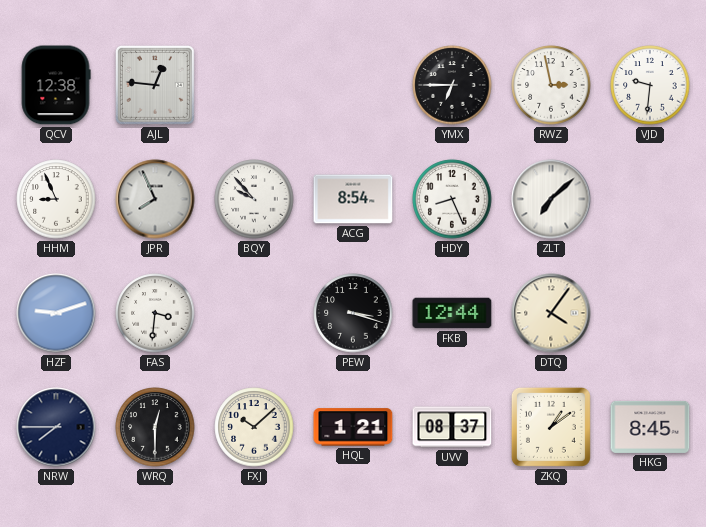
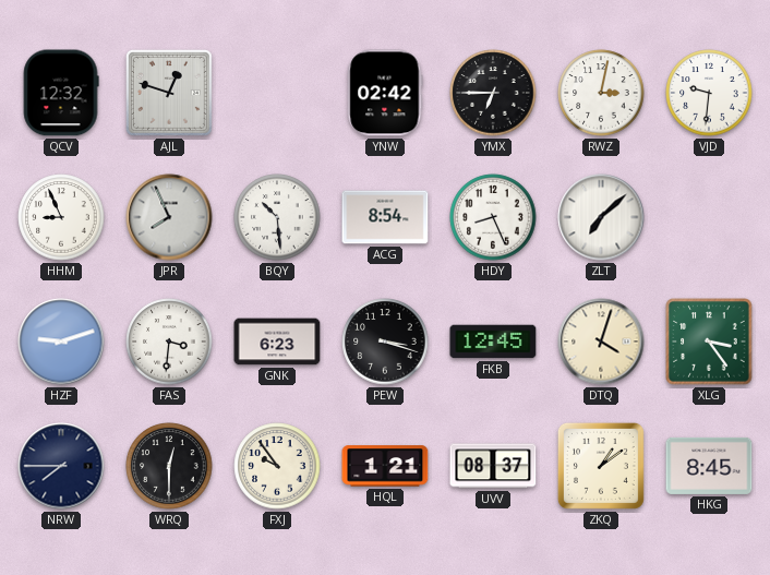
QCV: 12:38 -> 12:32 (61, 93)
AJL: 12:46 -> 12:48 (169, 93)
YNW: none -> 02:42 (385, 93)
RWZ: 2:58 -> 3:02 (601, 93)
BQY: 9:53 -> 10:29 (277, 217)
GNK: none -> 6:23 (277, 342)
FKB: 12:44 -> 12:45 (493, 342)
DTQ: 4:06 -> 4:03 (601, 342)
XLG: none -> 3:24 (709, 342)
FXJ: 10:08 -> 9:54 (277, 466)
